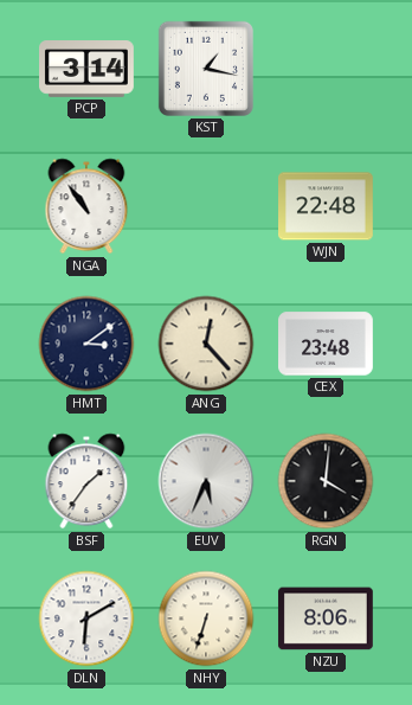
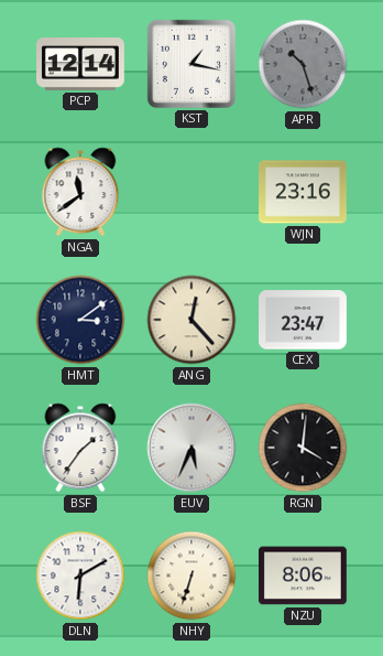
PCP: 3:14 -> 12:14 (81, 65)
APR: none -> 10:27 (303, 64)
NGA: 10:54 -> 11:39 (80, 192)
WJN: 22:48 -> 23:16 (304, 192)
CEX: 23:48 -> 23:47 (304, 320)
